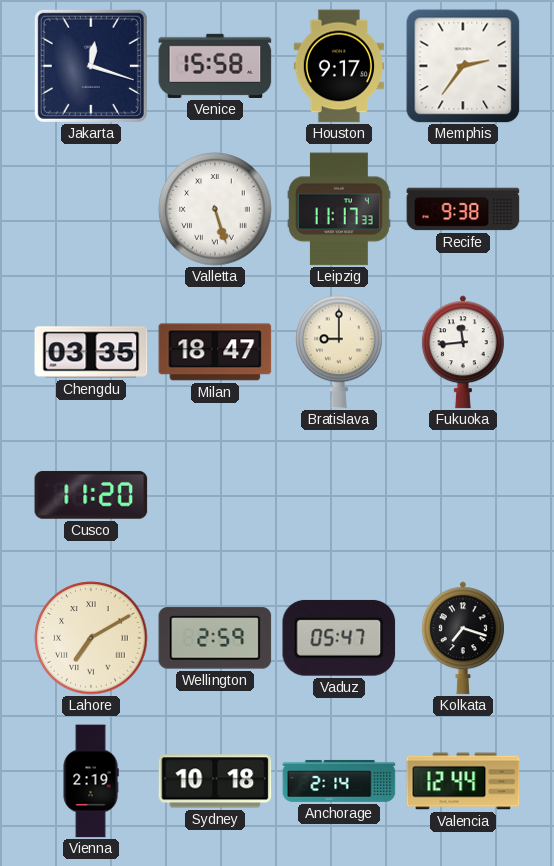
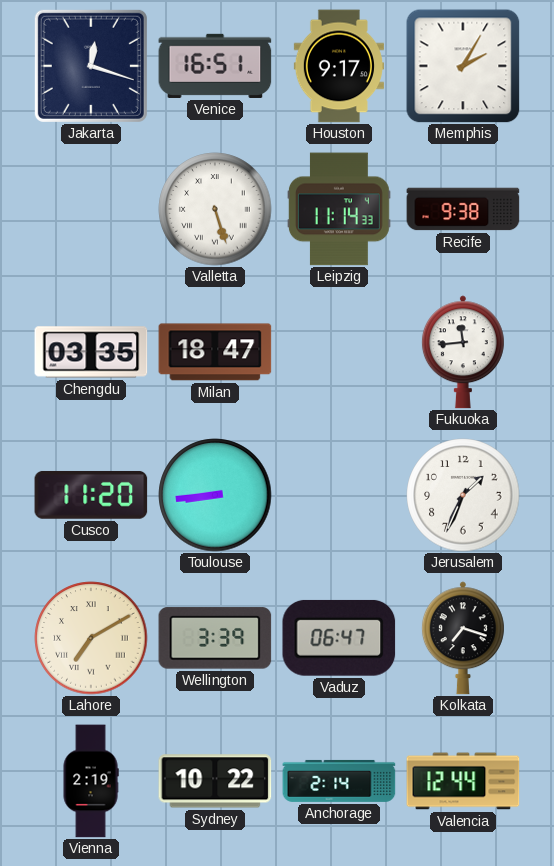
Venice: 15:58 -> 16:51 (215, 66)
Memphis: 2:36 -> 2:05 (463, 66)
Leipzig: 11:17 -> 11:14 (339, 209)
Bratislava: 9:00 -> none (339, 352)
Toulouse: none -> 8:44 (215, 495)
Jerusalem: none -> 1:34 (463, 495)
Wellington: 2:59 -> 3:39 (215, 638)
Vaduz: 05:47 -> 06:47 (339, 638)
Sydney: 10:18 -> 10:22 (215, 781)
